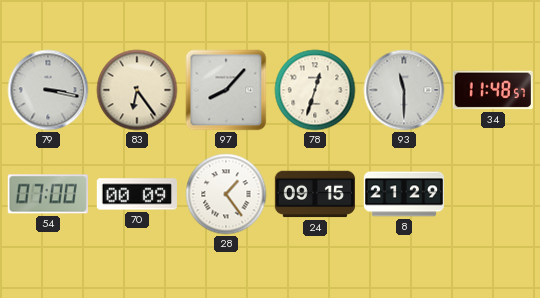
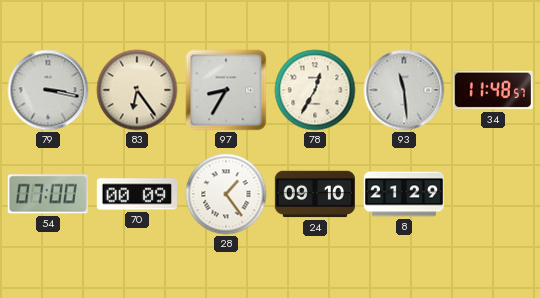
97: 8:07 -> 8:35 (226, 90)
78: 12:33 -> 12:35 (315, 90)
93: 11:30 -> 11:29 (404, 90)
24: 09:15 -> 09:10 (314, 194)
